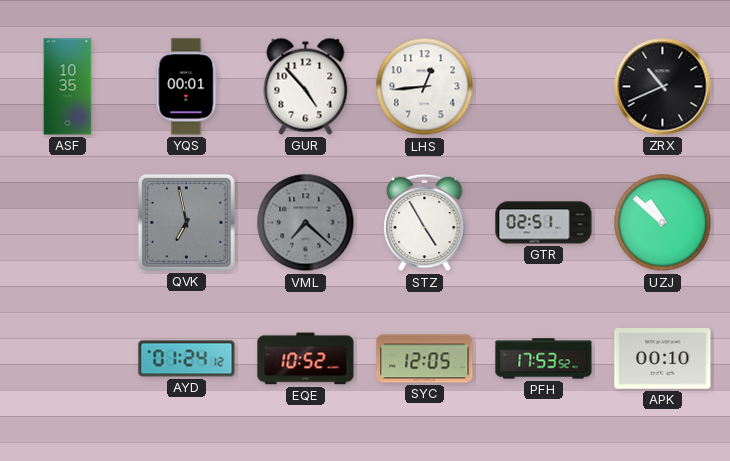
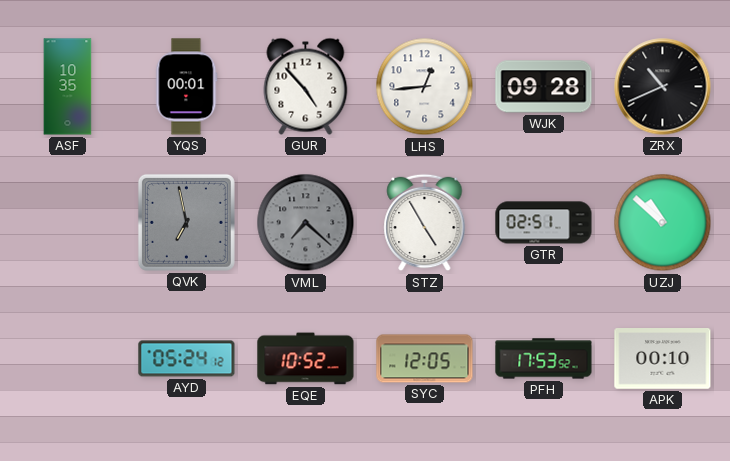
WJK: none -> 09:28 (544, 87)
AYD: 01:24 -> 05:24 (187, 359)
